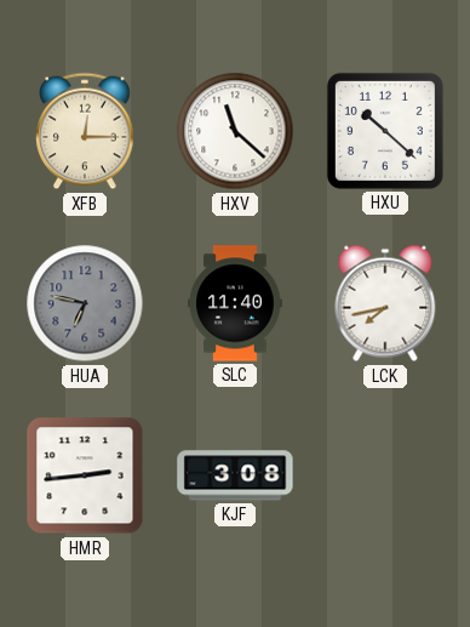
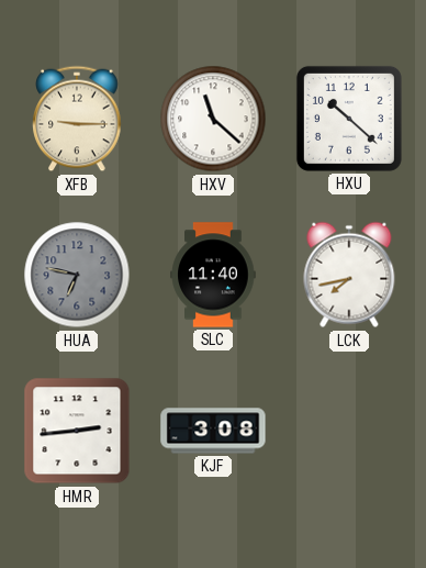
XFB: 12:15 -> 9:15 (77, 119)
